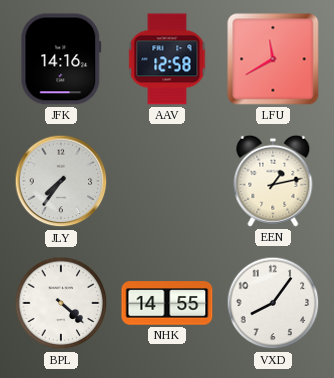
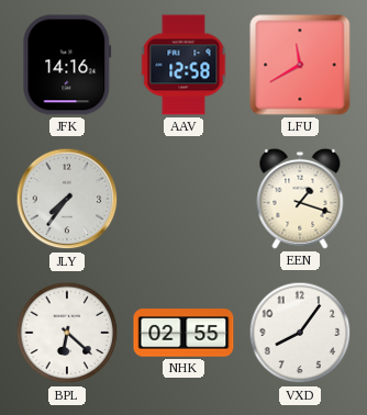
EEN: 1:13 -> 1:18 (300, 199)
BPL: 4:22 -> 6:22 (67, 333)
NHK: 14:55 -> 02:55 (183, 333)
